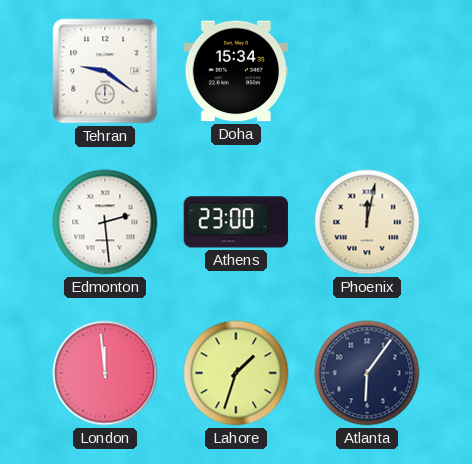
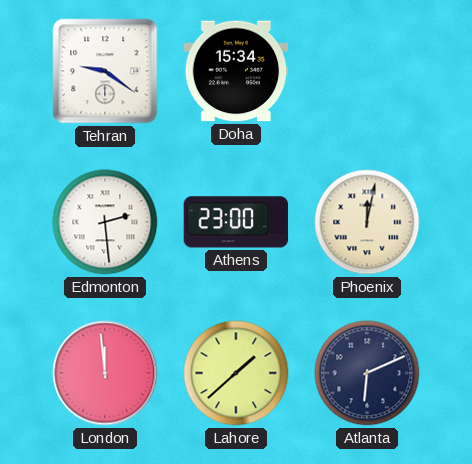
Lahore: 1:33 -> 1:38 (236, 373)
Atlanta: 6:06 -> 6:11 (367, 373)
